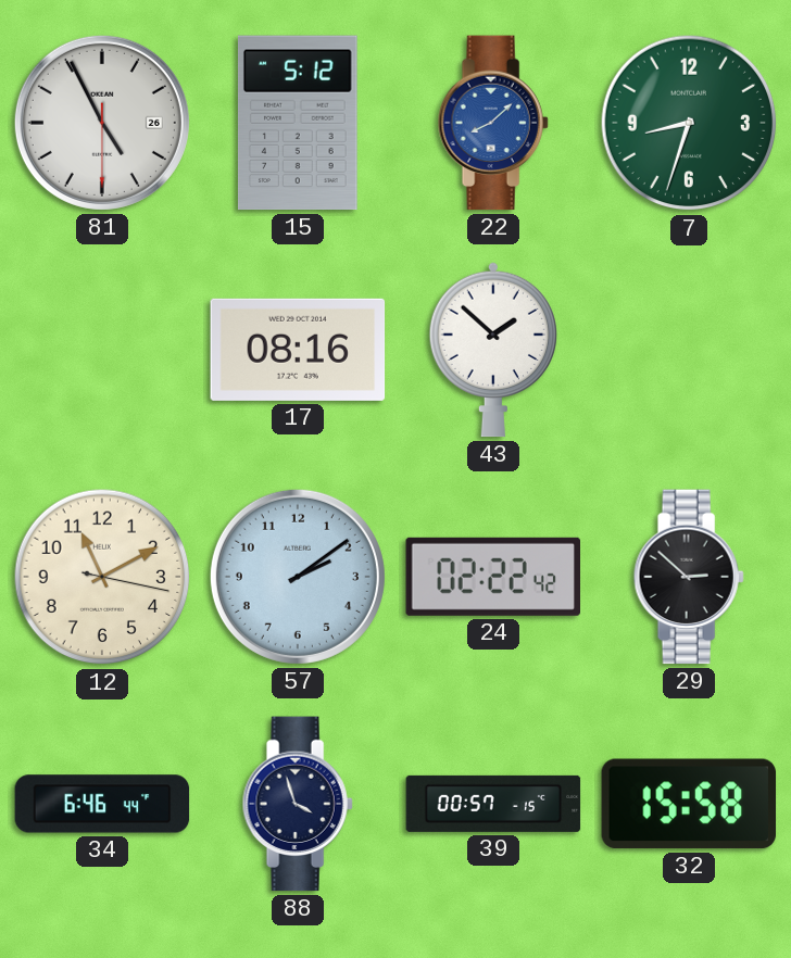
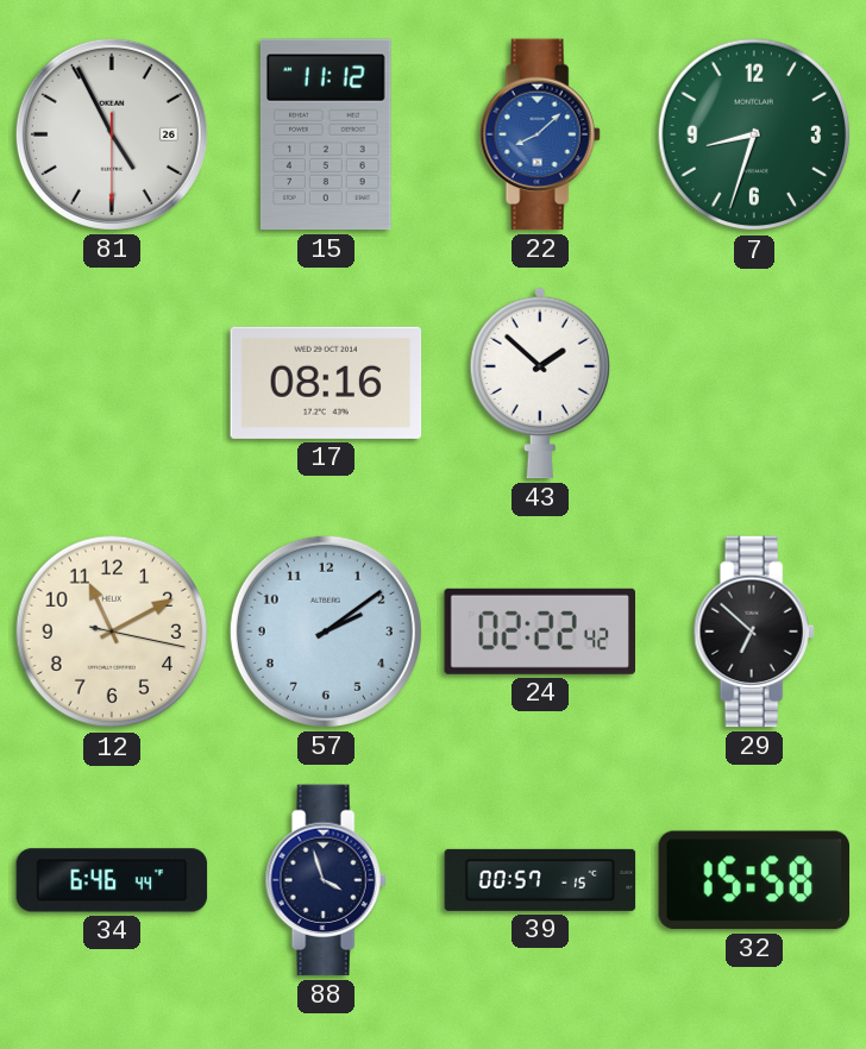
15: 5:12 -> 11:12 (326, 134)
29: 2:52 -> 6:52 (754, 632)
